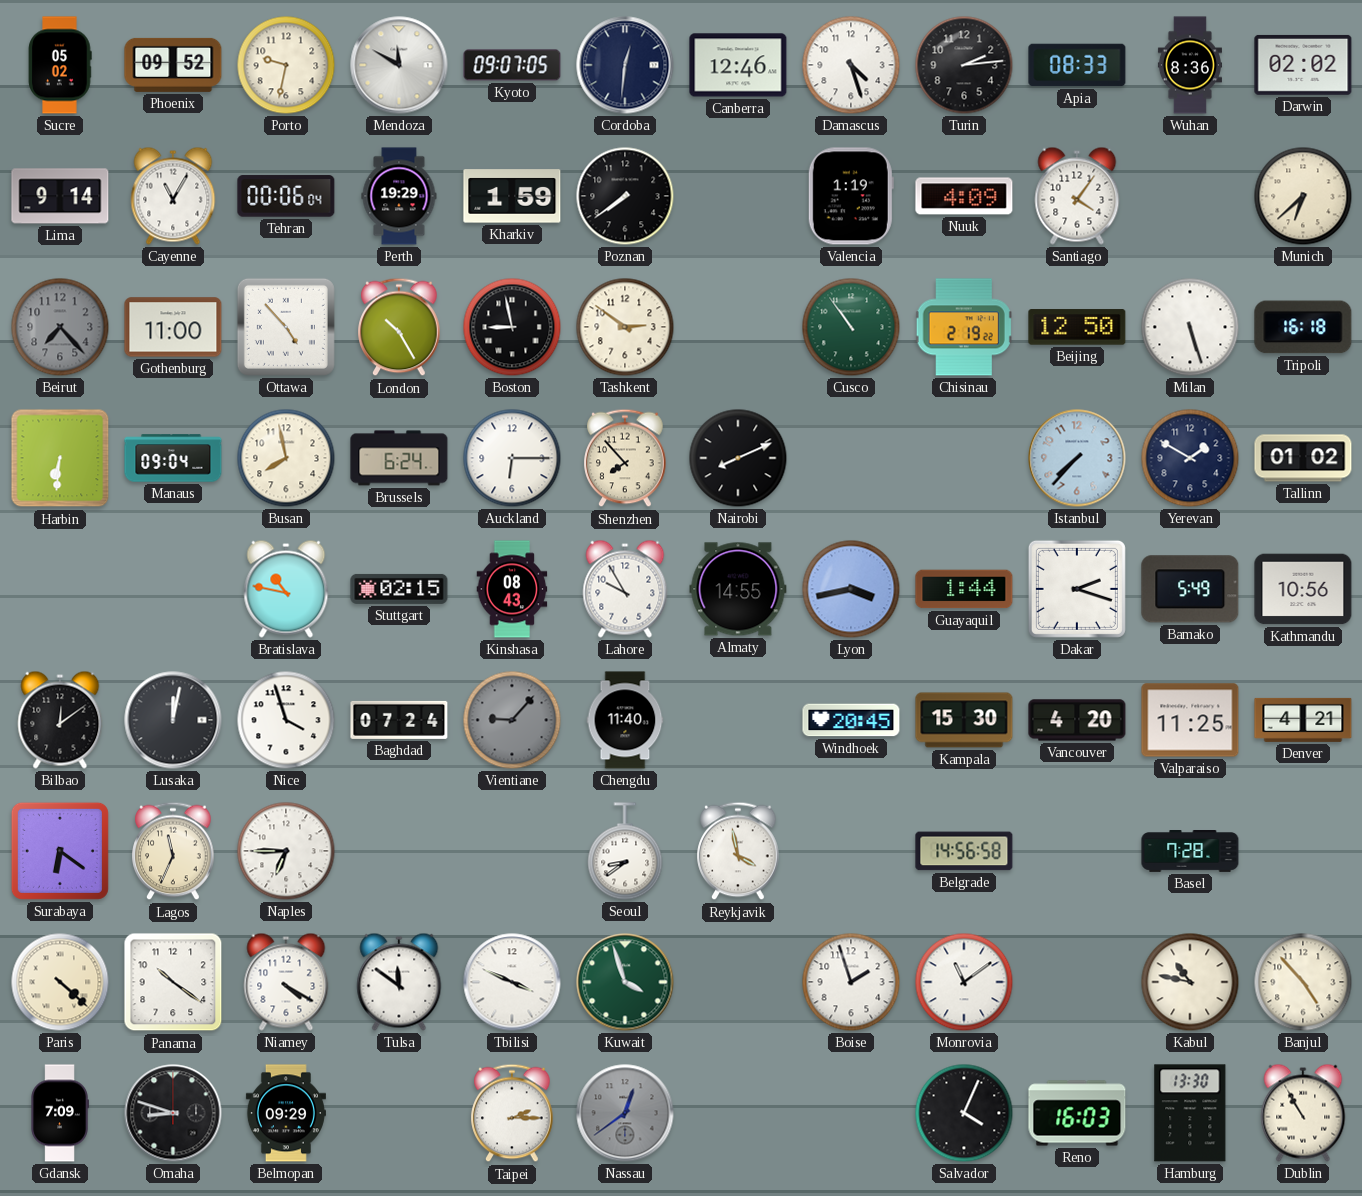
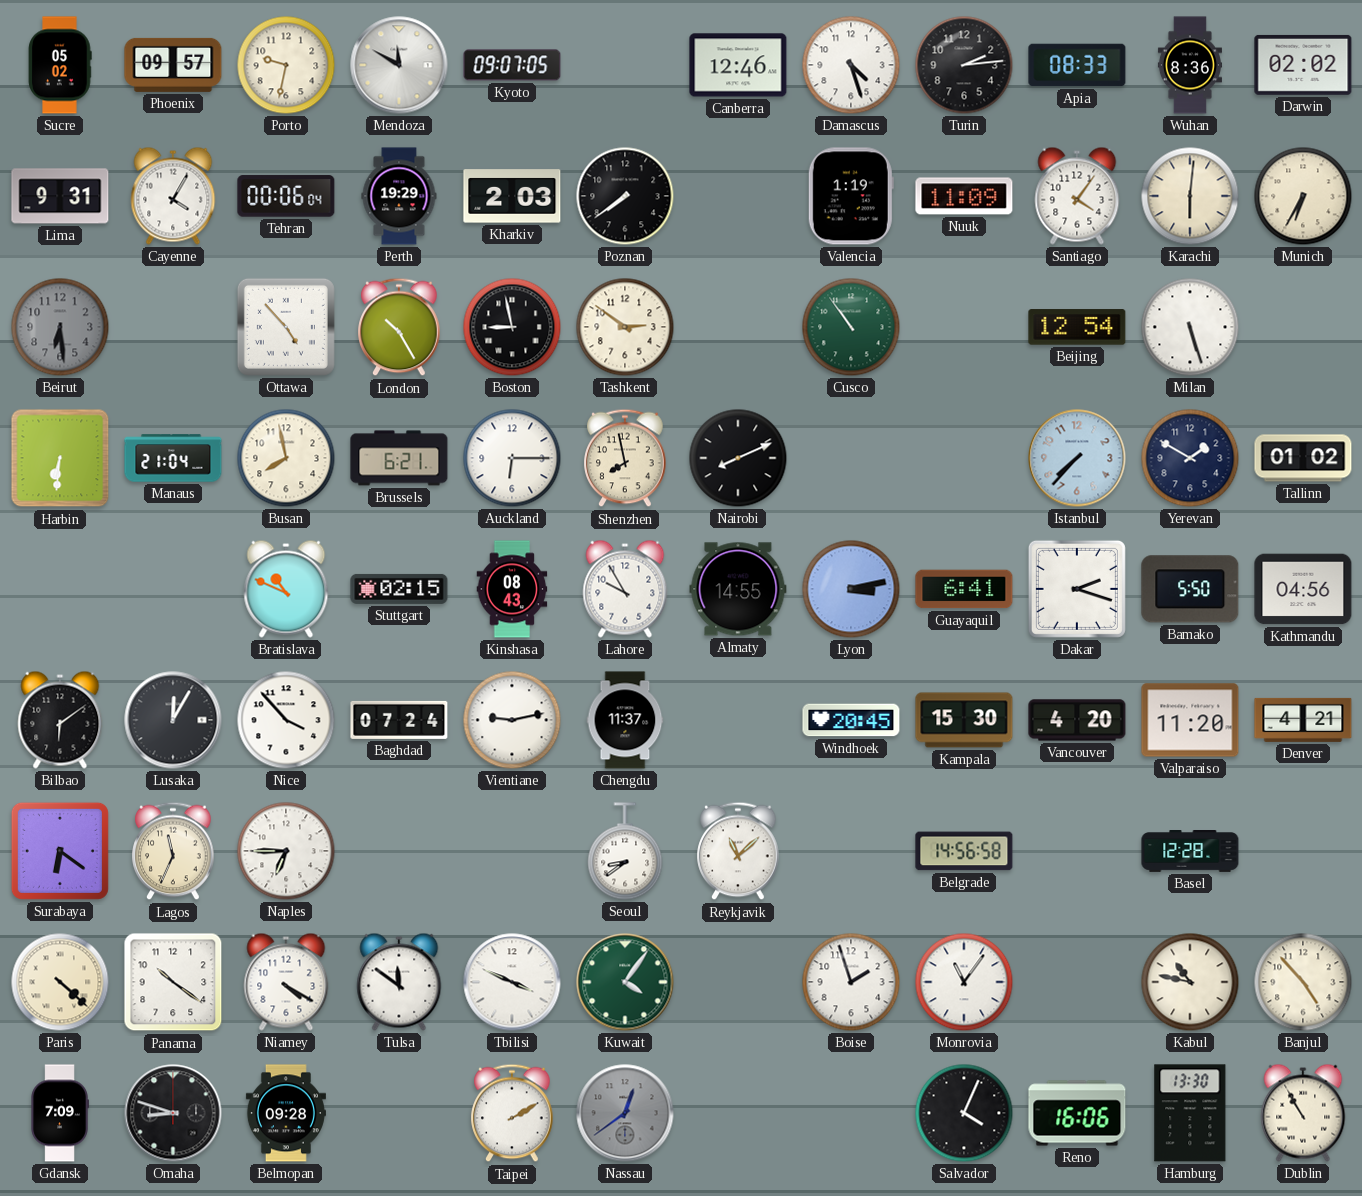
Phoenix: 09:52 -> 09:57 (173, 65)
Cordoba: 12:31 -> none (625, 65)
Lima: 9:14 -> 9:31 (60, 196)
Cayenne: 11:05 -> 4:05 (173, 196)
Kharkiv: 1:59 -> 2:03 (512, 196)
Nuuk: 4:09 -> 11:09 (964, 196)
Karachi: none -> 6:01 (1190, 196)
Munich: 6:38 -> 6:35 (1303, 196)
Beirut: 7:23 -> 6:29 (60, 327)
Gothenburg: 11:00 -> none (173, 327)
Chisinau: 2:19 -> none (964, 327)
Beijing: 12:50 -> 12:54 (1077, 327)
Tripoli: 16:18 -> none (1303, 327)
Manaus: 09:04 -> 21:04 (173, 458)
Brussels: 6:24 -> 6:21 (399, 458)
Shenzhen: 7:53 -> 7:58 (625, 458)
Bratislava: 10:47 -> 10:49 (286, 589)
Lyon: 3:43 -> 3:13 (851, 589)
Guayaquil: 1:44 -> 6:41 (964, 589)
Bamako: 5:49 -> 5:50 (1190, 589)
Kathmandu: 10:56 -> 04:56 (1303, 589)
Bilbao: 12:09 -> 6:09 (60, 720)
Lusaka: 12:02 -> 12:05 (173, 720)
Nice: 3:57 -> 3:53 (286, 720)
Vientiane: 9:07 -> 9:13 (512, 720)
Vientiane dial: grey -> white (512, 720)
Chengdu: 11:40 -> 11:37 (625, 720)
Valparaiso: 11:25 -> 11:20 (1190, 720)
Reykjavik: 3:58 -> 11:08 (738, 851)
Basel: 7:28 -> 12:28 (1190, 852)
Kuwait: 3:57 -> 4:06 (625, 982)
Monrovia: 11:09 -> 11:06 (964, 982)
Belmopan: 09:29 -> 09:28 (286, 1113)
Taipei: 2:15 -> 2:10 (512, 1113)
Reno: 16:03 -> 16:06 (1077, 1113)
